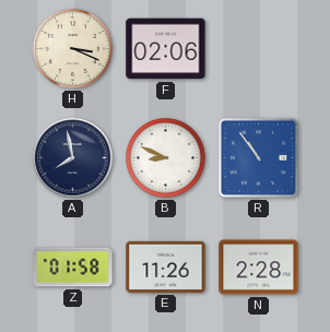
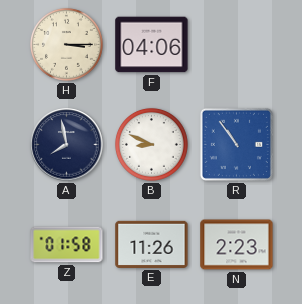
H: 3:19 -> 3:15 (66, 44)
F: 02:06 -> 04:06 (152, 45)
N: 2:28 -> 2:23 (237, 245)
